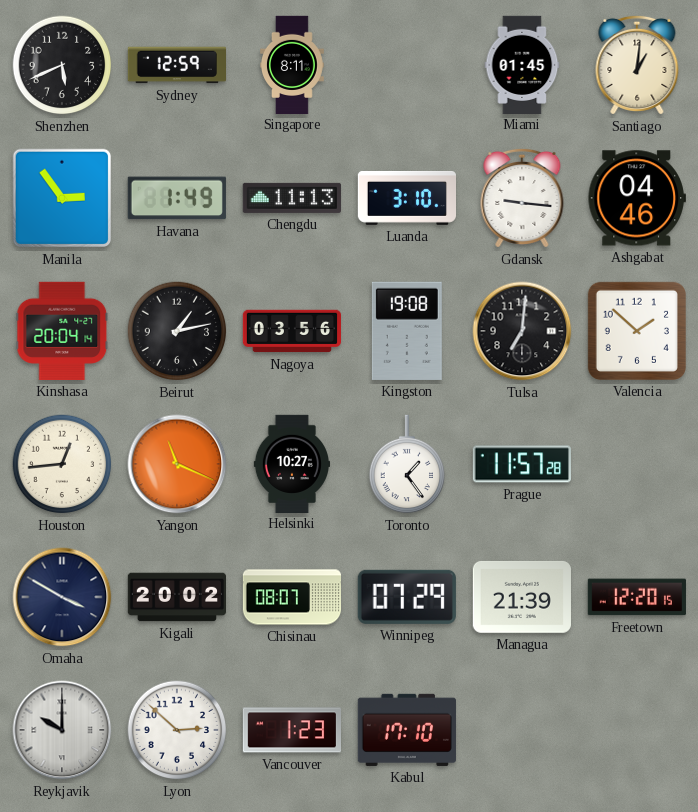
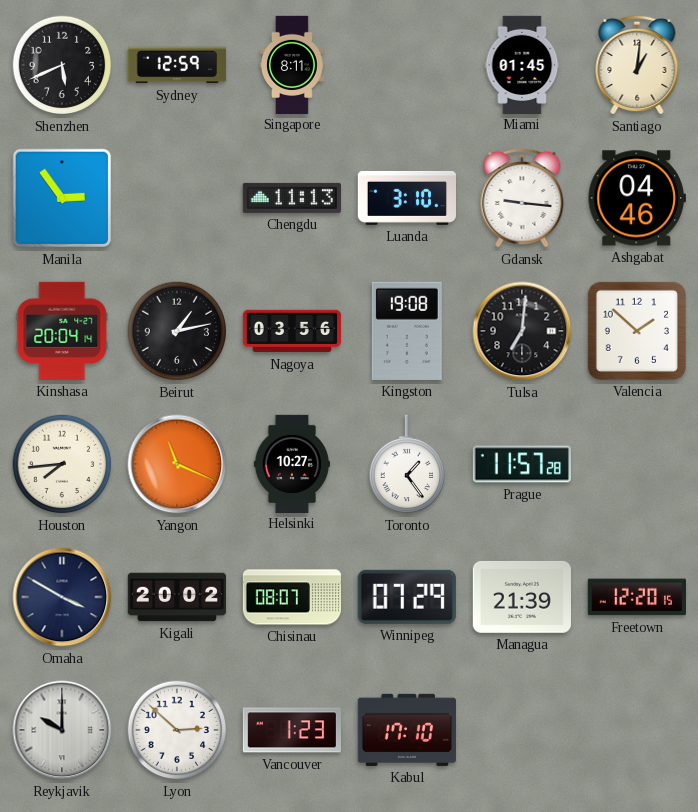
Havana: 1:49 -> none (177, 198)
Houston: 12:44 -> 7:44 (62, 464)
